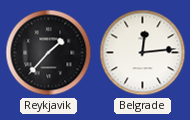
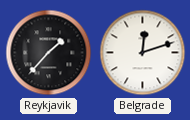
Belgrade: 12:14 -> 12:12 (143, 53)
